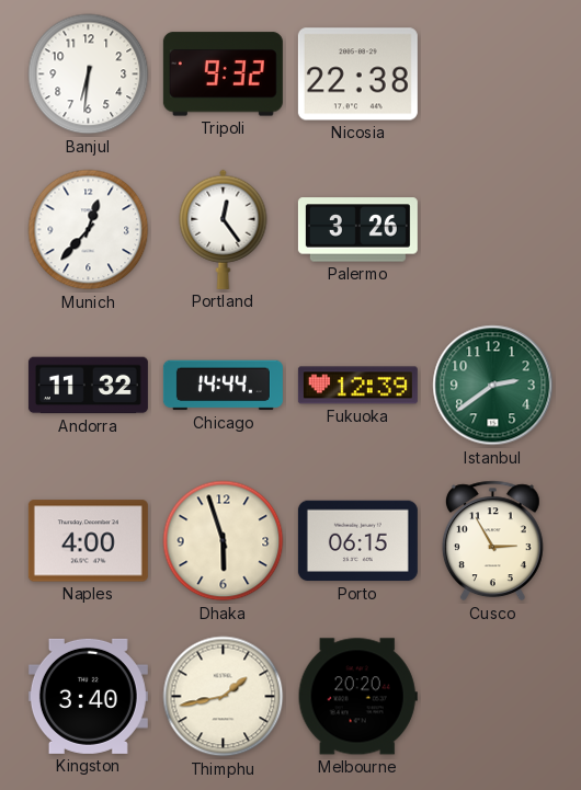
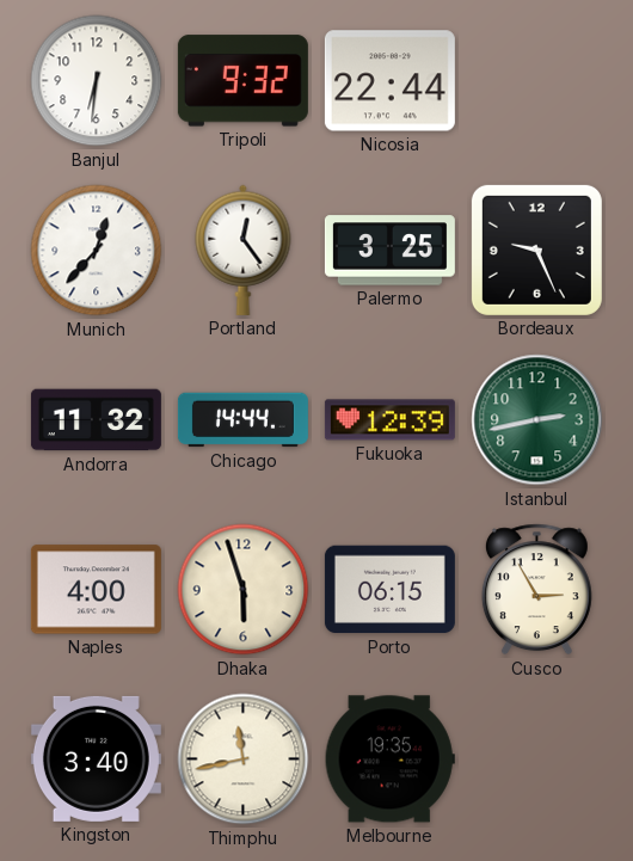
Nicosia: 22:38 -> 22:44 (389, 81)
Palermo: 3:26 -> 3:25 (389, 251)
Bordeaux: none -> 9:26 (536, 250)
Istanbul: 2:39 -> 2:43 (537, 420)
Thimphu: 1:43 -> 11:43 (244, 759)
Melbourne: 20:20 -> 19:35 (389, 759)
